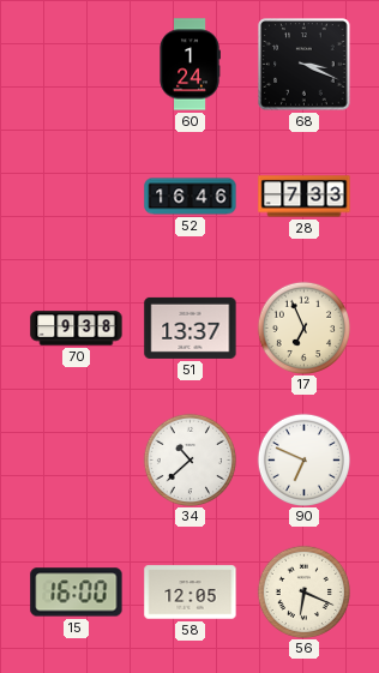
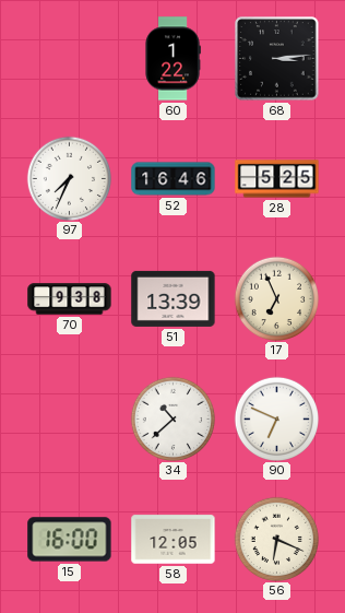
60: 1:24 -> 1:22 (172, 59)
68: 3:19 -> 3:14 (277, 59)
97: none -> 7:34 (69, 178)
28: 7:33 -> 5:25 (277, 179)
51: 13:37 -> 13:39 (174, 298)
